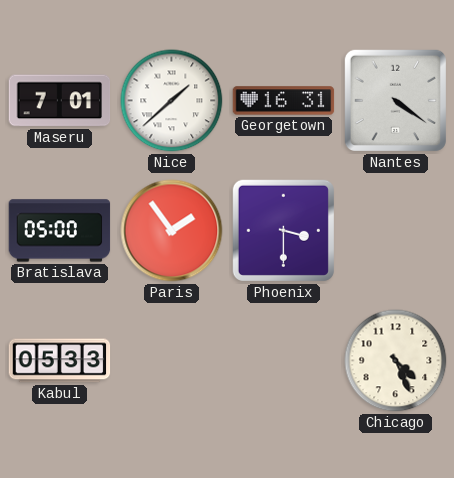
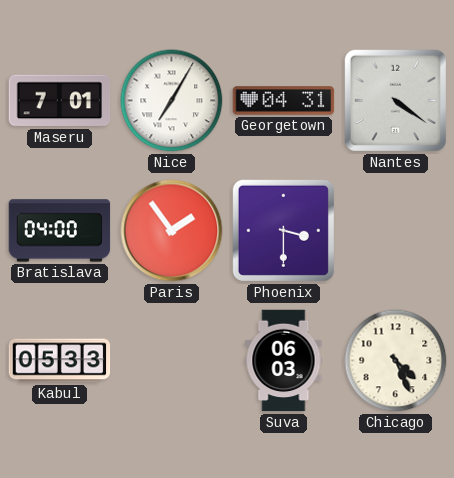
Nice: 1:38 -> 7:05 (172, 101)
Georgetown: 16:31 -> 04:31 (284, 101)
Bratislava: 05:00 -> 04:00 (60, 231)
Suva: none -> 06:03 (284, 361)
